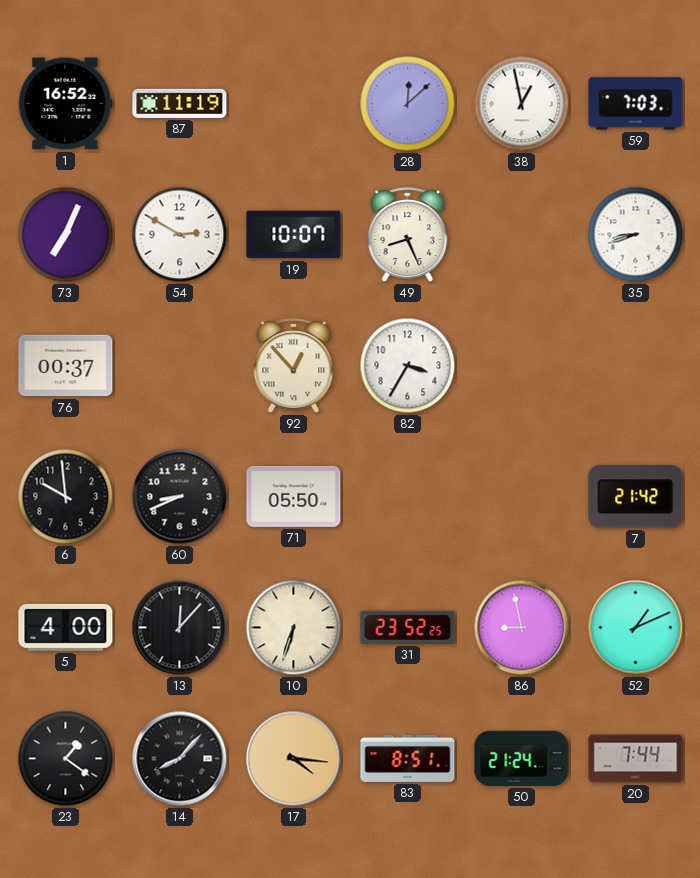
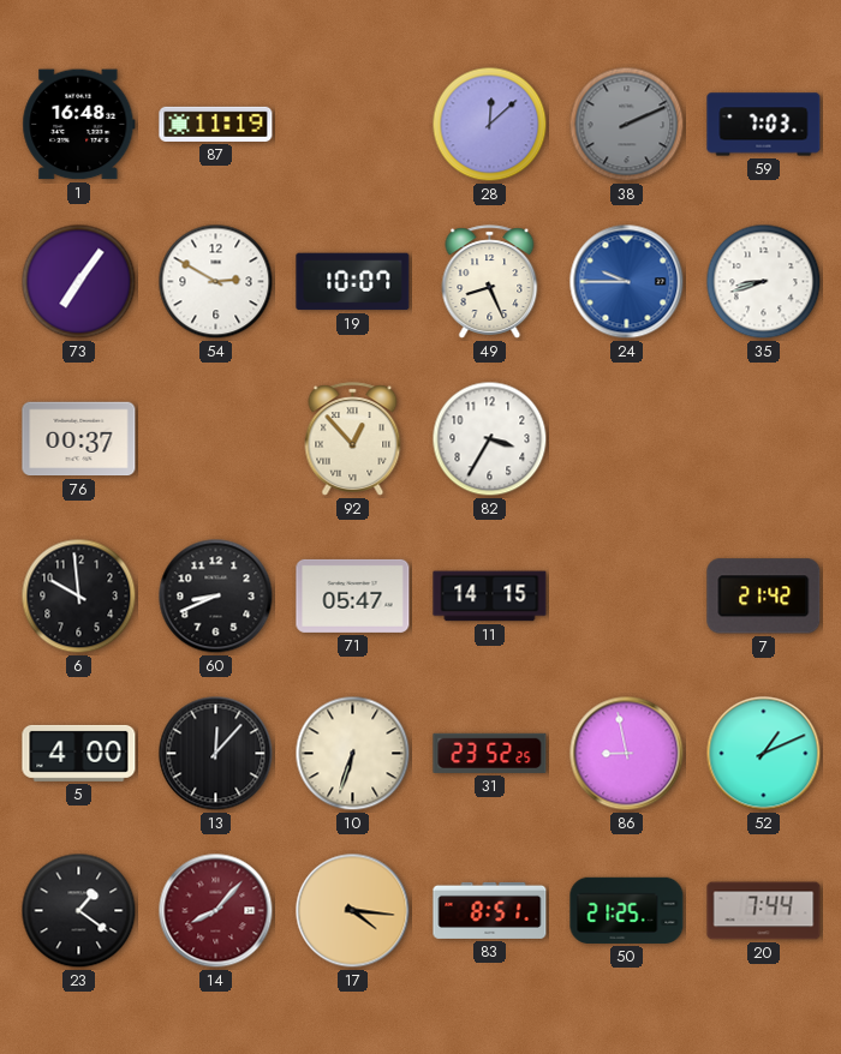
1: 16:52 -> 16:48 (79, 125)
38: 12:58 -> 2:11 (627, 125)
38 dial: white -> grey (627, 125)
73: 7:04 -> 7:06 (79, 282)
24: none -> 9:45 (627, 282)
71: 05:50 -> 05:47 (353, 595)
11: none -> 14:15 (490, 597)
14 dial: black -> burgundy (216, 911)
50: 21:24 -> 21:25 (627, 910)
